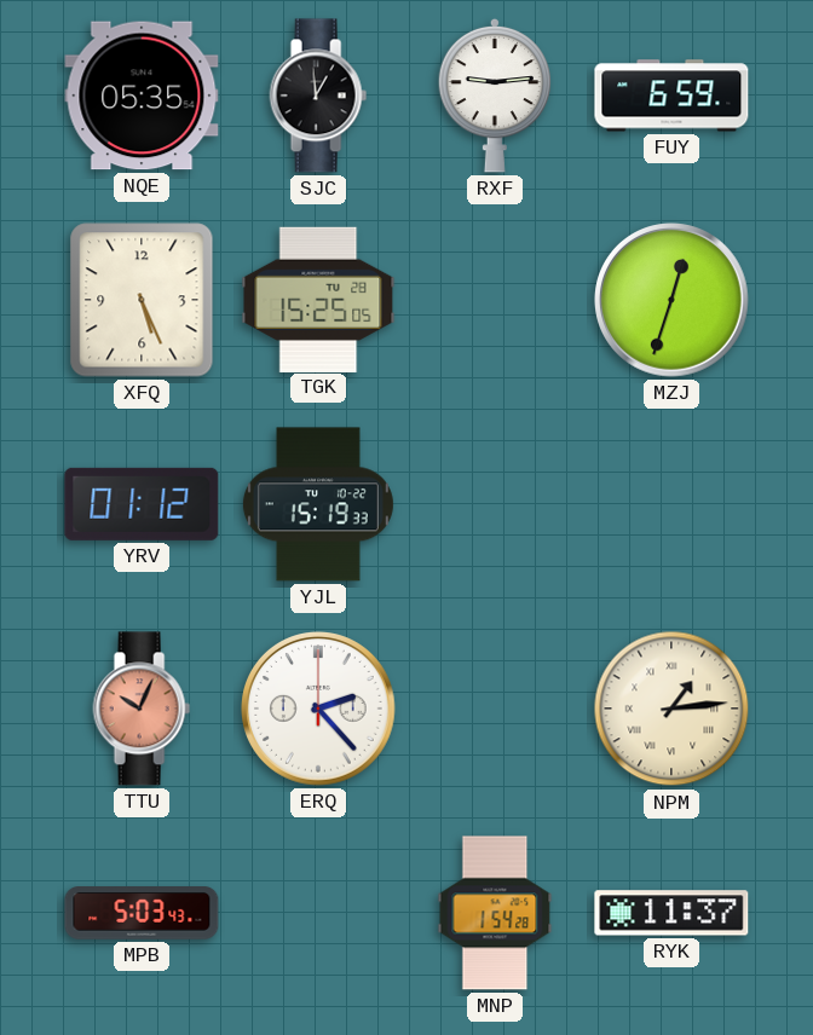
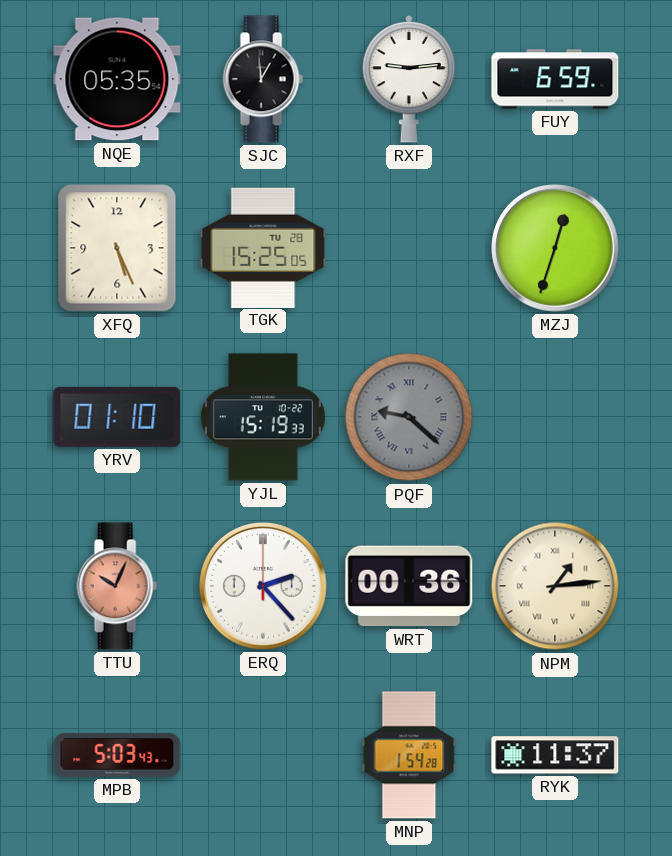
YRV: 01:12 -> 01:10 (117, 417)
PQF: none -> 9:22 (409, 417)
WRT: none -> 00:36 (409, 586)
